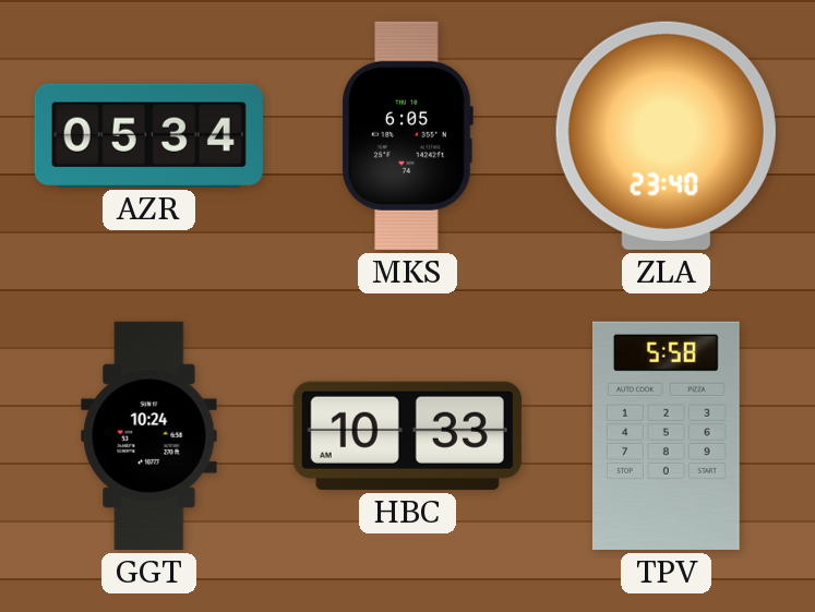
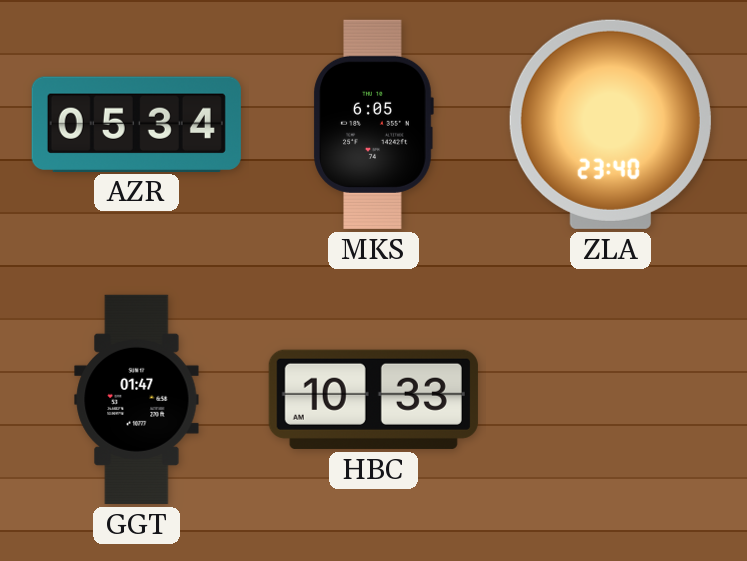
GGT: 10:24 -> 01:47 (137, 399)
TPV: 5:58 -> none (667, 435)
